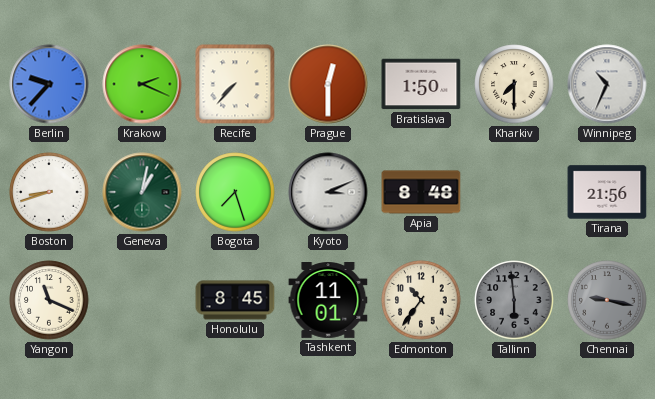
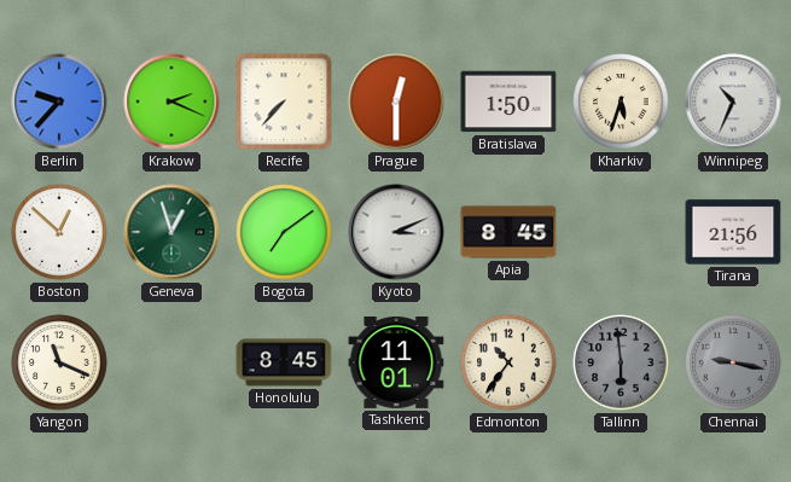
Kharkiv: 7:30 -> 5:33 (621, 101)
Boston: 8:42 -> 12:52 (59, 232)
Geneva: 1:02 -> 12:57 (171, 232)
Bogota: 7:27 -> 7:09 (284, 232)
Apia: 8:48 -> 8:45 (508, 232)
